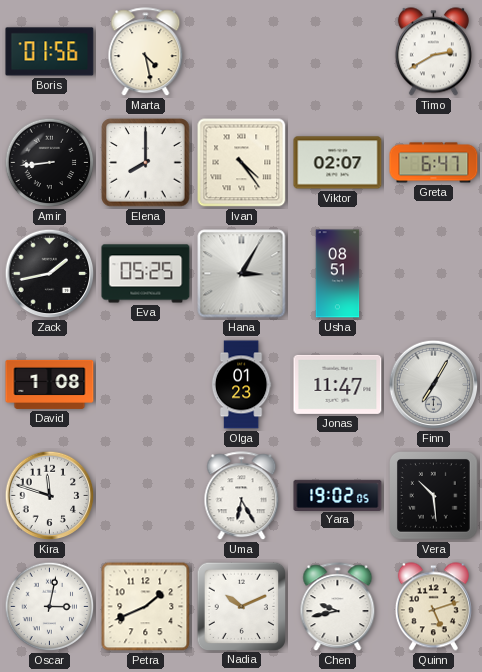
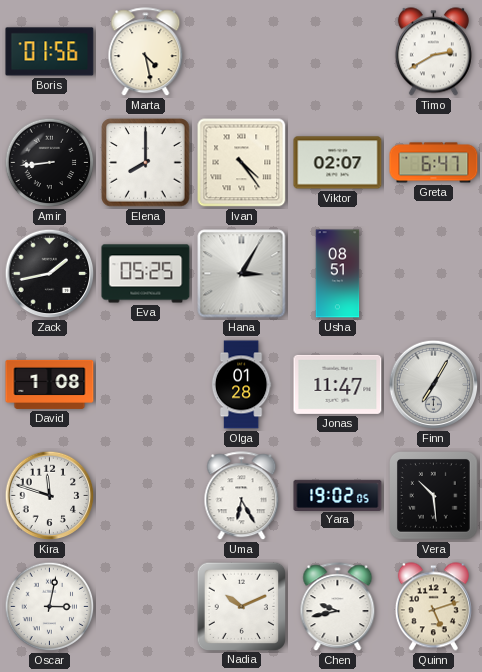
Olga: 01:23 -> 01:28 (241, 385)
Petra: 1:41 -> none (146, 607)
